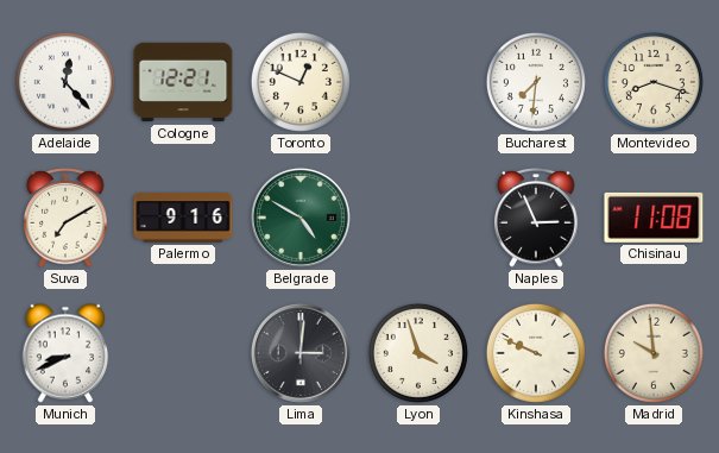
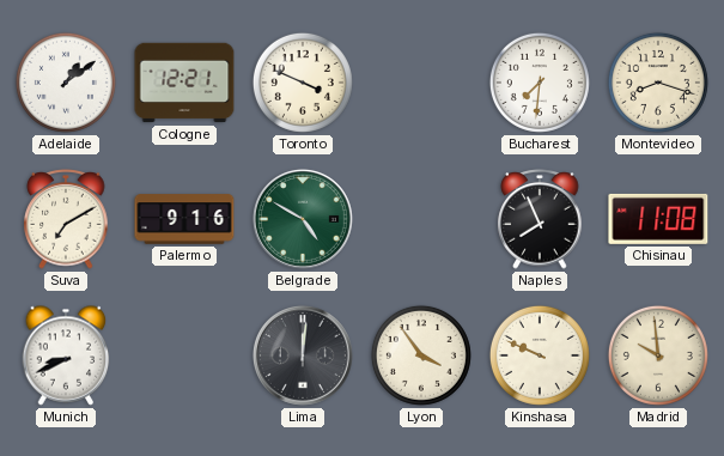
Adelaide: 12:23 -> 1:09 (66, 83)
Toronto: 12:49 -> 3:49 (303, 83)
Naples: 2:56 -> 7:56 (540, 219)
Lima: 3:01 -> 12:01 (303, 355)
Lyon: 3:57 -> 3:54 (421, 355)
